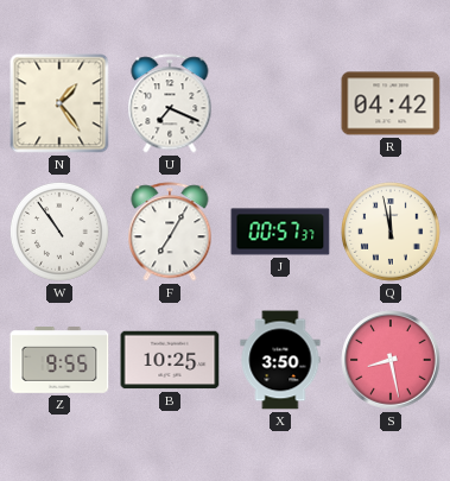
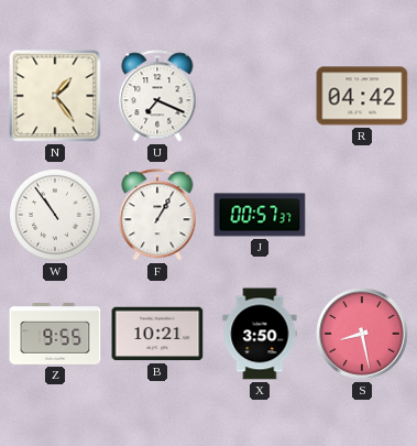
F: 7:05 -> 1:05 (157, 215)
Q: 11:58 -> none (392, 233)
B: 10:25 -> 10:21 (157, 334)
